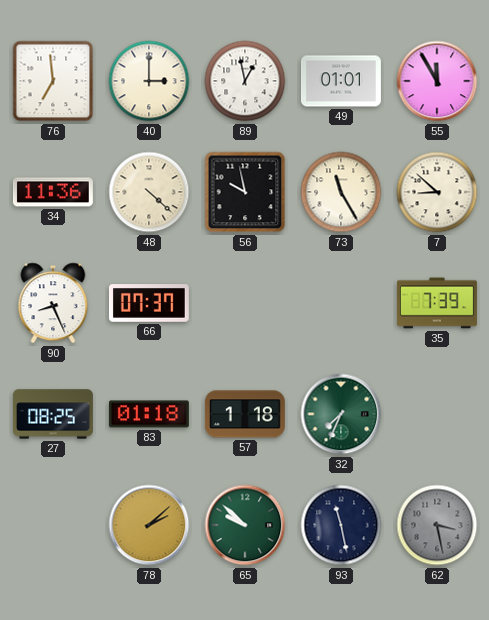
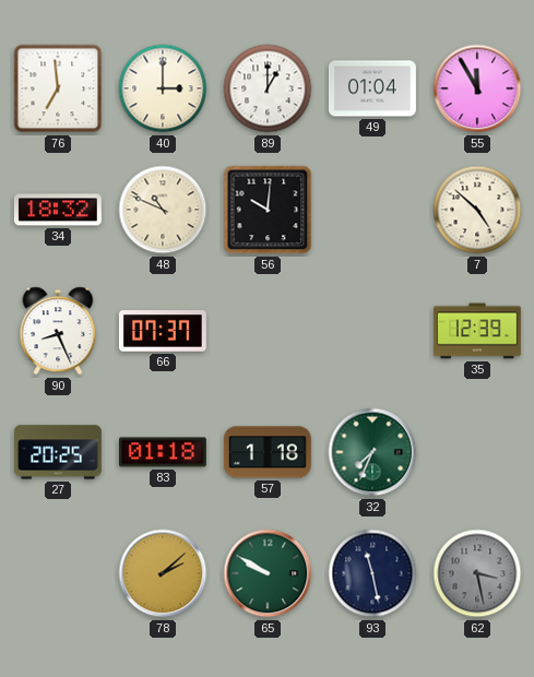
89: 12:58 -> 1:00 (268, 88)
49: 01:01 -> 01:04 (372, 88)
34: 11:36 -> 18:32 (58, 210)
48: 4:22 -> 10:49 (163, 210)
56: 9:58 -> 10:01 (268, 210)
73: 11:25 -> none (341, 192)
7: 8:52 -> 4:52 (477, 210)
35: 7:39 -> 12:39 (477, 331)
27: 08:25 -> 20:25 (58, 452)
65: 9:52 -> 9:50 (268, 573)
